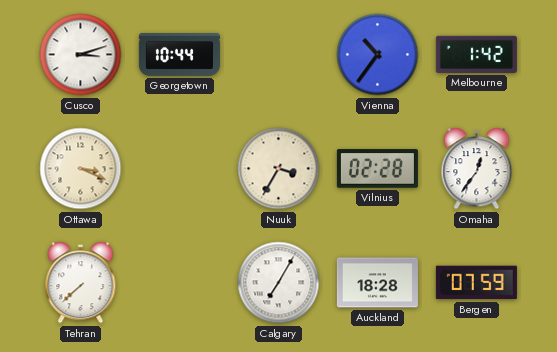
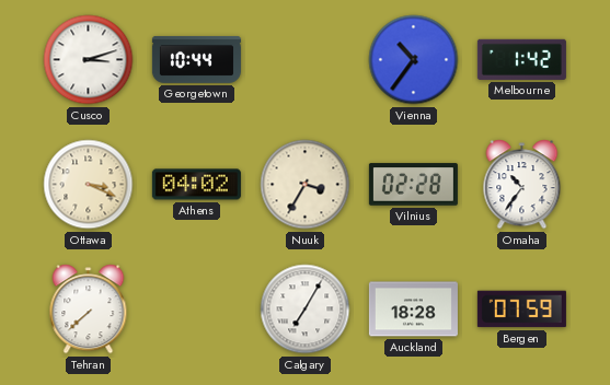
Athens: none -> 04:02 (196, 185)
Omaha: 12:36 -> 10:36 (522, 185)
